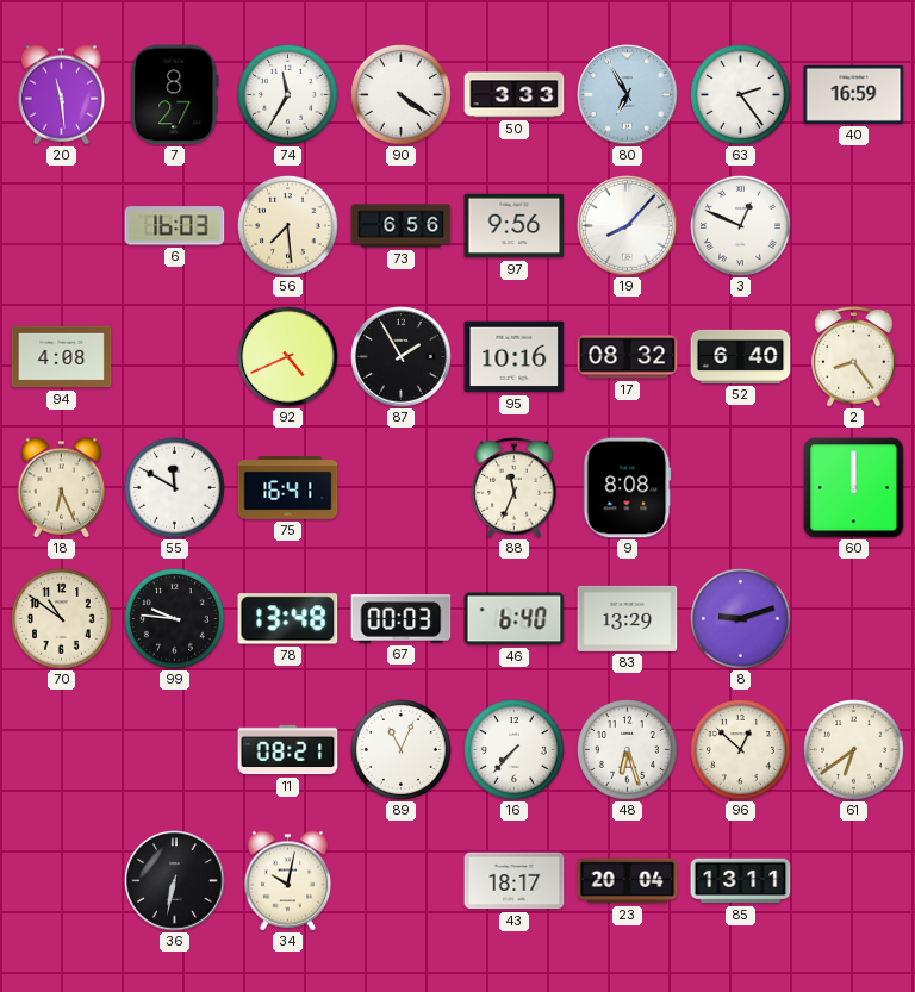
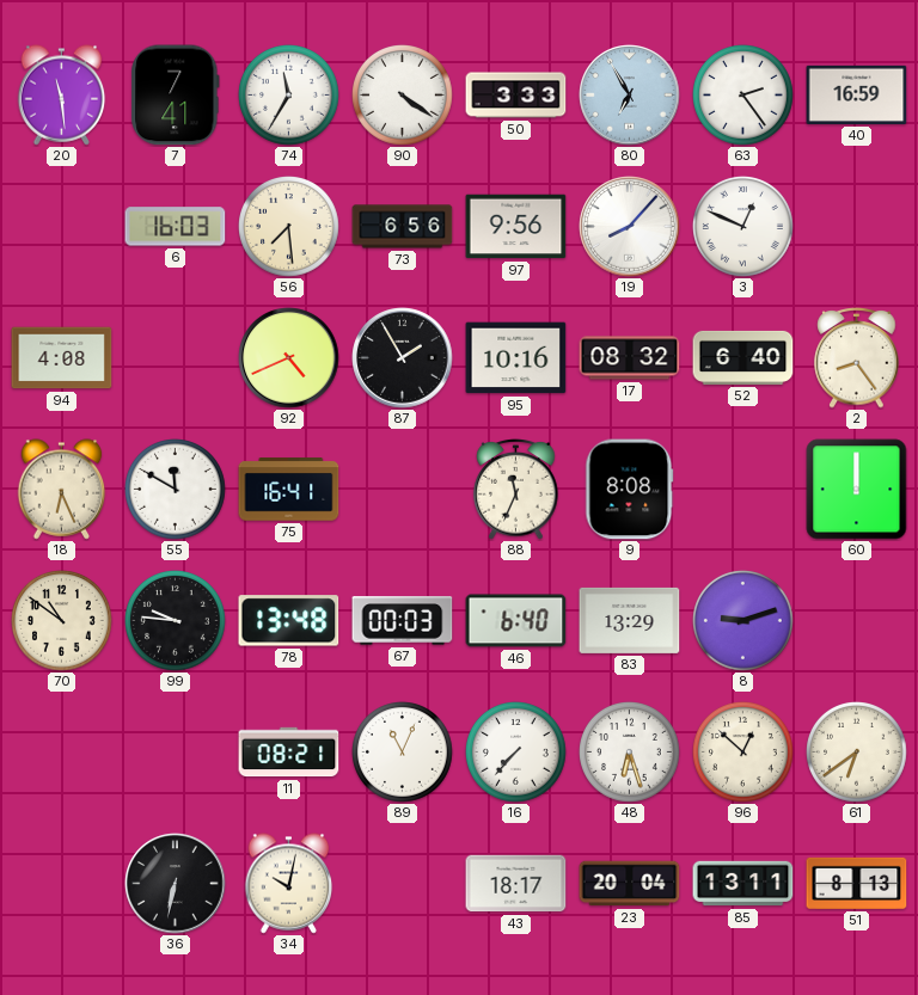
7: 8:27 -> 7:41 (176, 96)
51: none -> 8:13 (857, 883)
